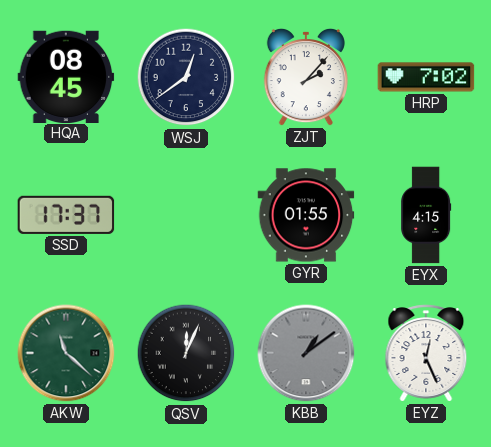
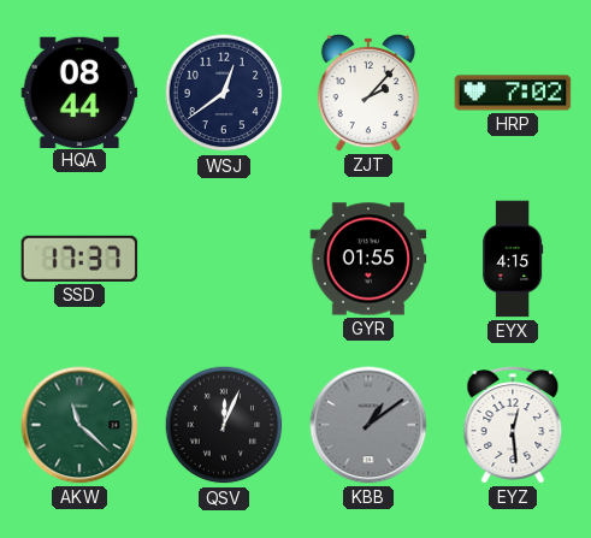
HQA: 08:45 -> 08:44 (79, 91)
EYZ: 12:26 -> 12:29 (513, 425)
